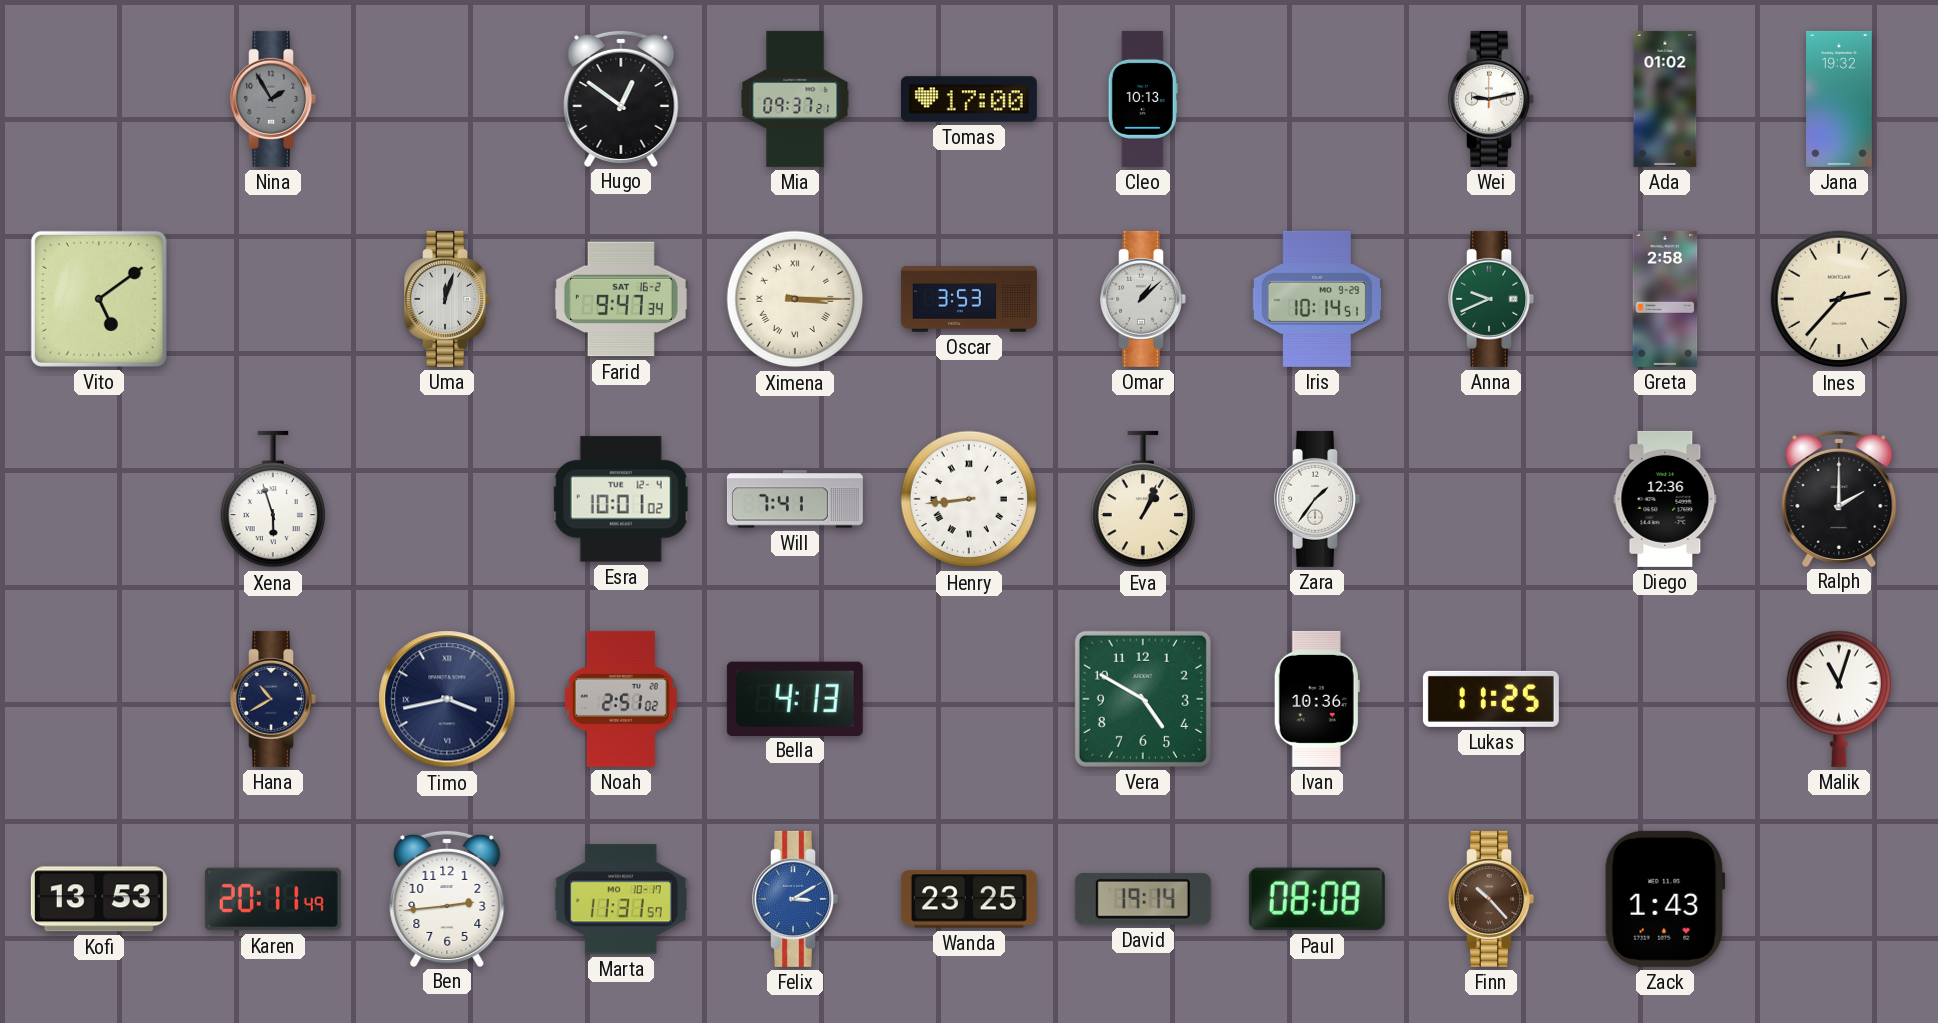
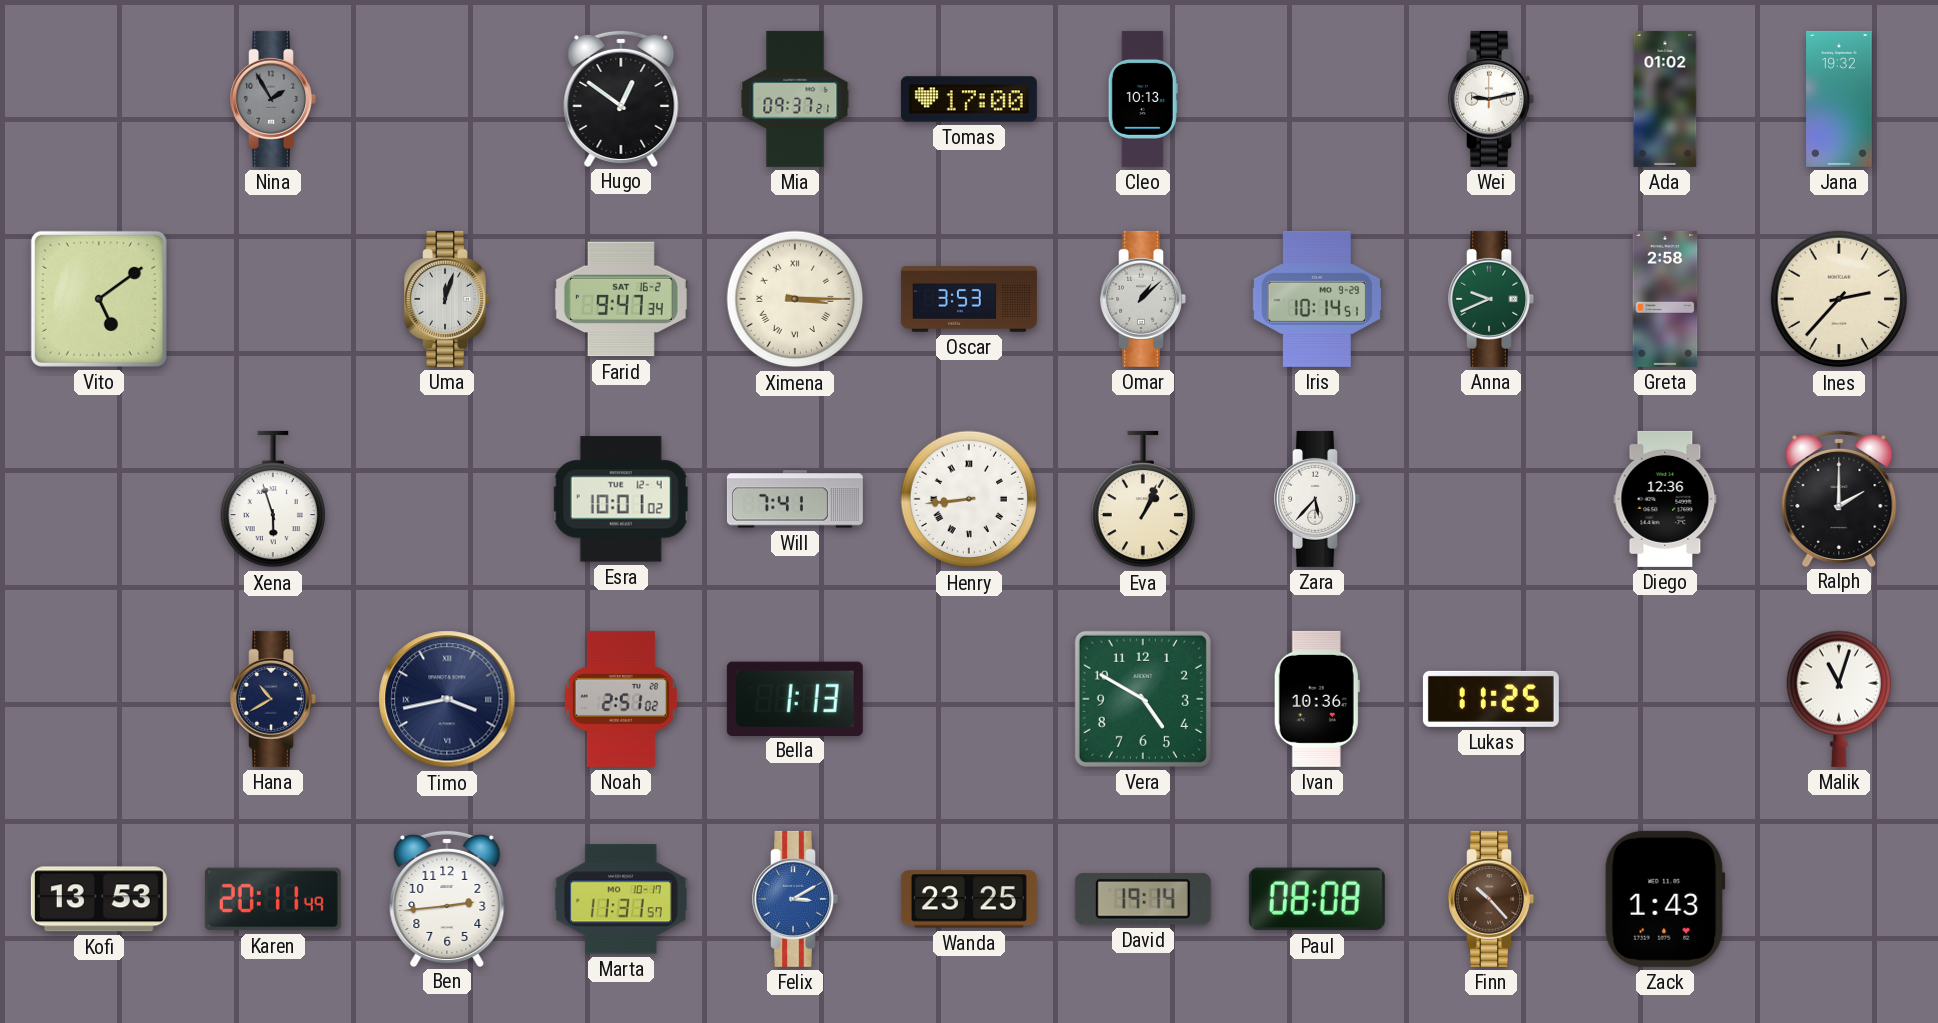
Zara: 1:36 -> 5:37 (1317, 499)
Bella: 4:13 -> 1:13 (795, 698)
